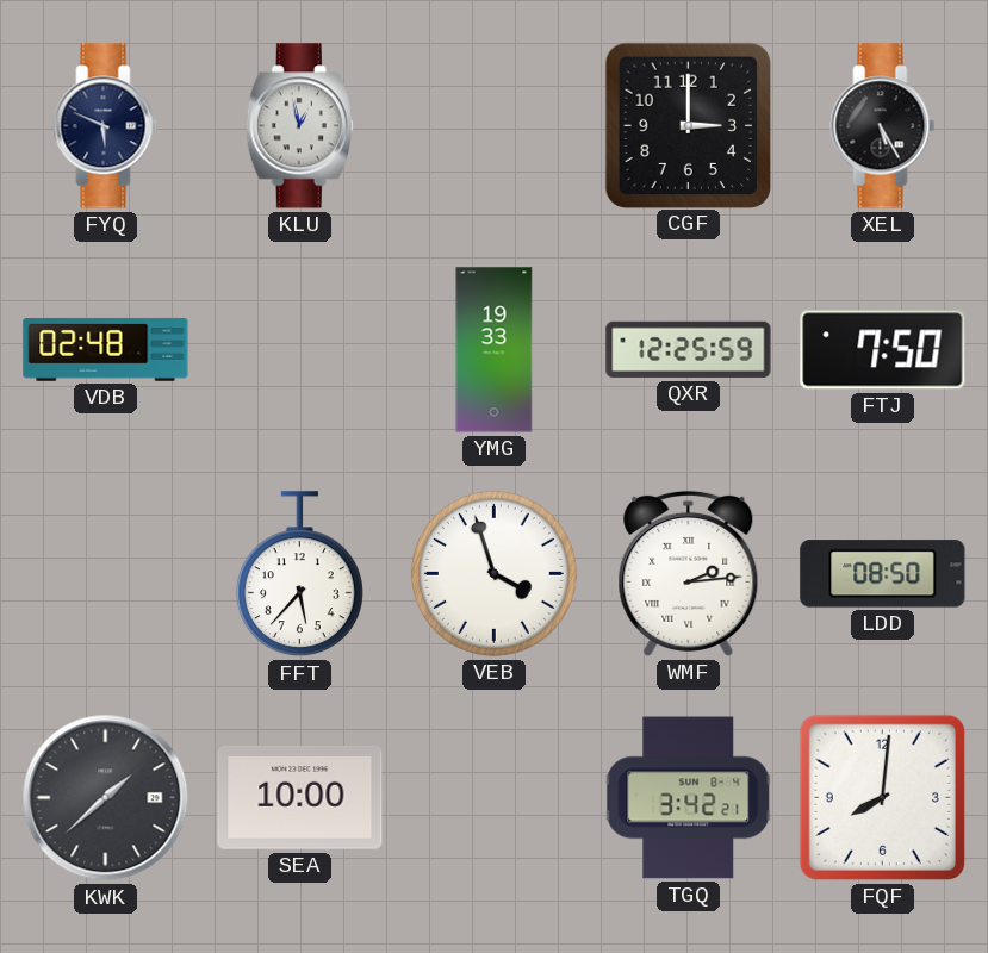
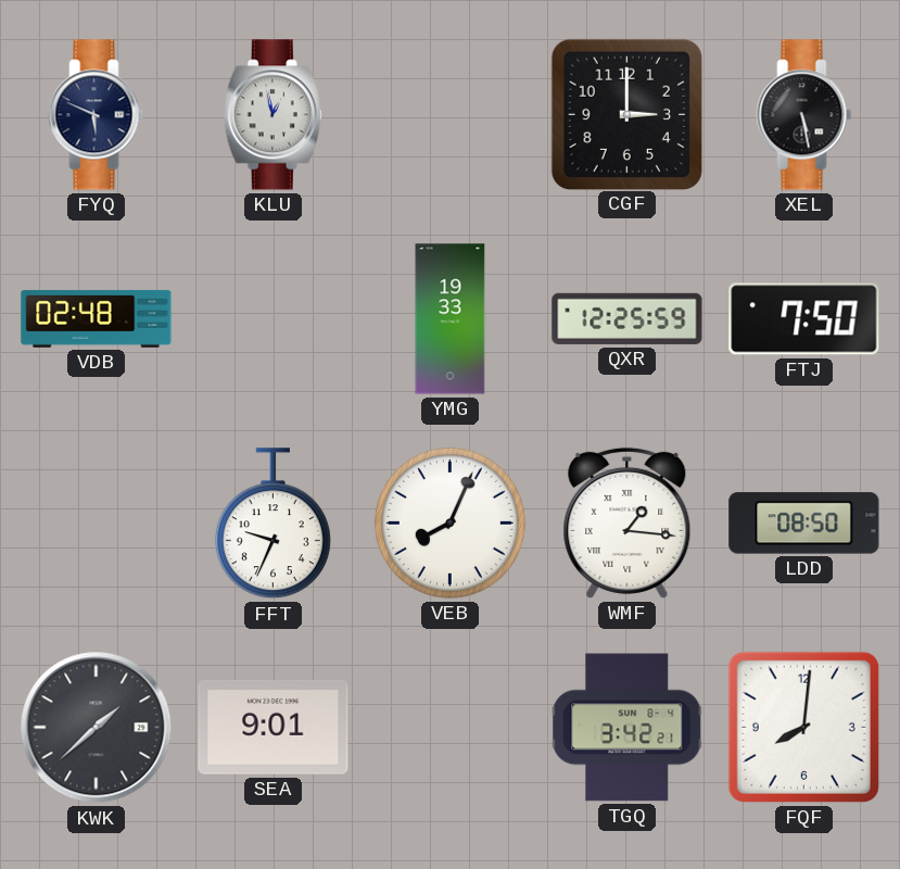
XEL: 5:25 -> 5:28 (804, 115)
FFT: 5:37 -> 9:34 (272, 524)
VEB: 3:57 -> 8:04 (449, 522)
WMF: 2:14 -> 1:16 (628, 522)
SEA: 10:00 -> 9:01 (274, 727)
